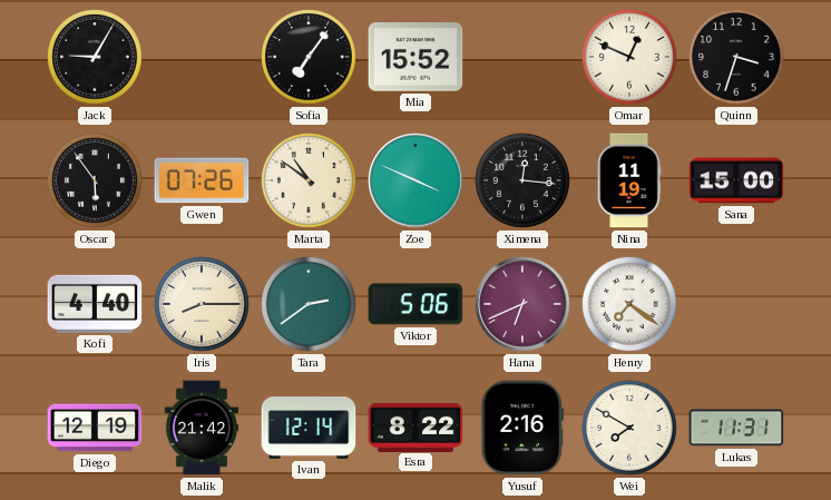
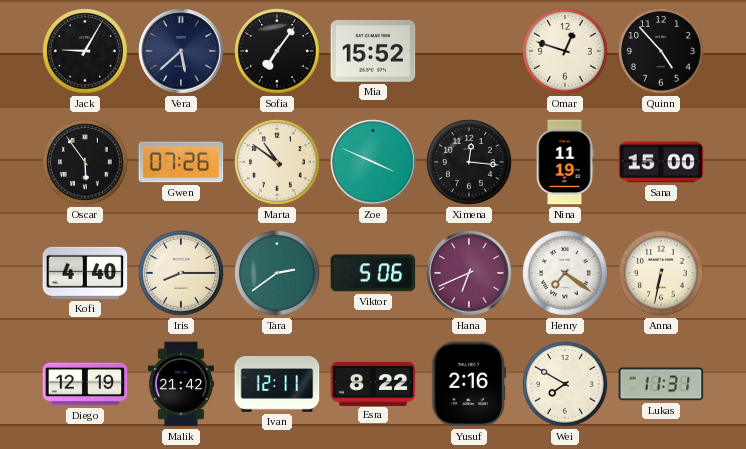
Vera: none -> 5:38 (181, 51)
Omar: 12:49 -> 12:48 (565, 51)
Quinn: 3:33 -> 4:53 (661, 51)
Anna: none -> 6:32 (661, 273)
Ivan: 12:14 -> 12:11 (277, 385)
